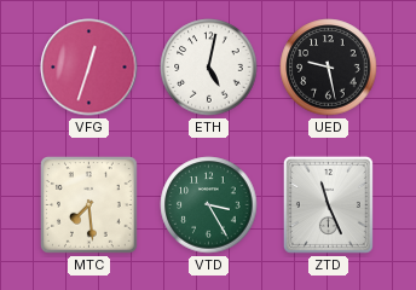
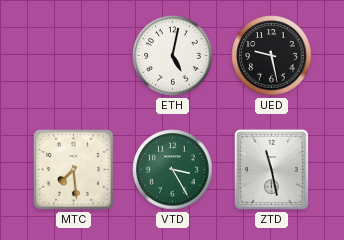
VFG: 12:33 -> none (89, 68)
ZTD: 11:26 -> 11:28 (271, 169)
